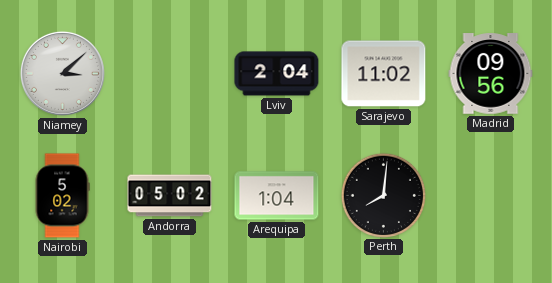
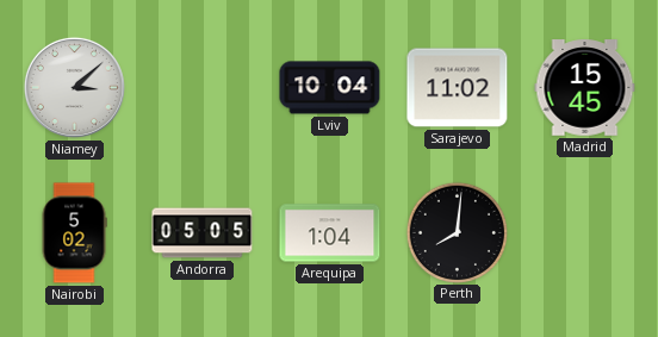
Lviv: 2:04 -> 10:04 (330, 88)
Madrid: 09:56 -> 15:45 (585, 88)
Andorra: 05:02 -> 05:05 (203, 233)
